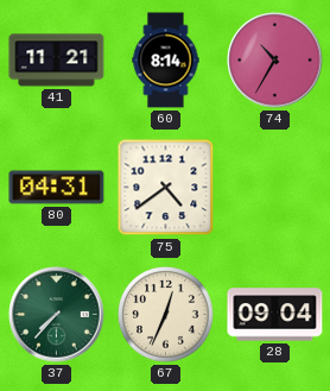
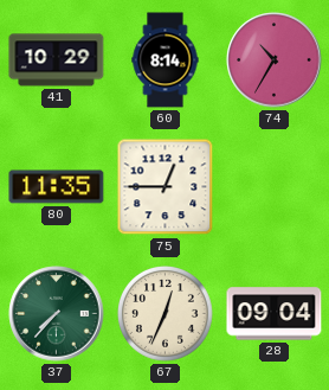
41: 11:21 -> 10:29 (57, 60)
80: 04:31 -> 11:35 (57, 187)
75: 4:39 -> 12:45 (166, 187)
